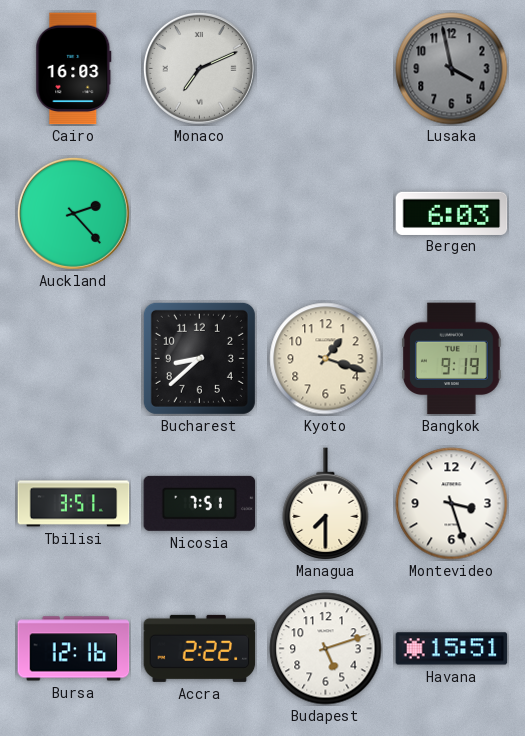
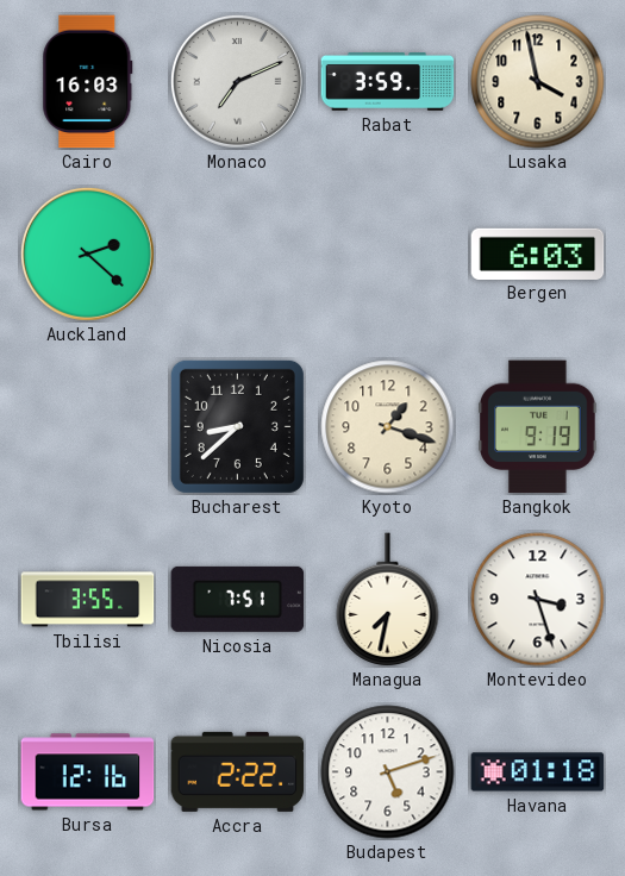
Rabat: none -> 3:59 (388, 82)
Lusaka dial: grey -> cream (538, 82)
Auckland: 2:23 -> 2:22 (87, 254)
Tbilisi: 3:51 -> 3:55 (88, 600)
Managua: 7:30 -> 7:32 (388, 600)
Havana: 15:51 -> 01:18 (538, 772)
